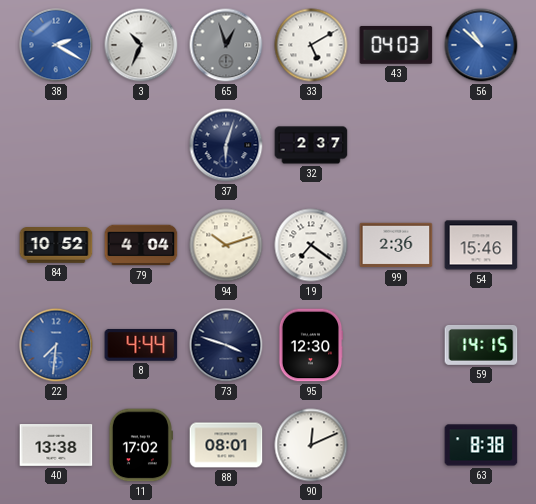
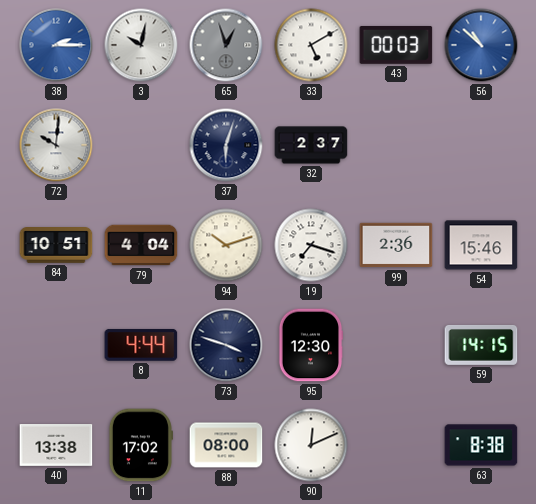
38: 2:20 -> 2:15 (56, 45)
3: 10:34 -> 10:02 (141, 45)
43: 04:03 -> 00:03 (396, 45)
72: none -> 10:01 (56, 145)
84: 10:52 -> 10:51 (56, 245)
19: 7:21 -> 7:18 (311, 245)
22: 7:31 -> none (56, 345)
88: 08:01 -> 08:00 (226, 445)
